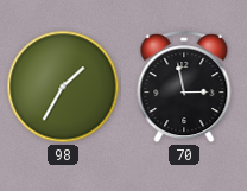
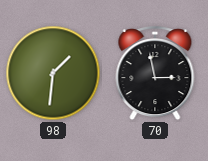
98: 1:35 -> 1:31 (53, 73)
